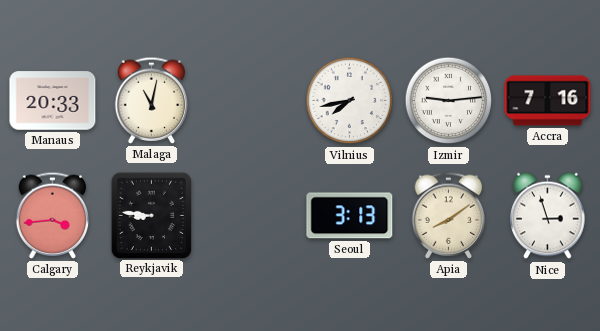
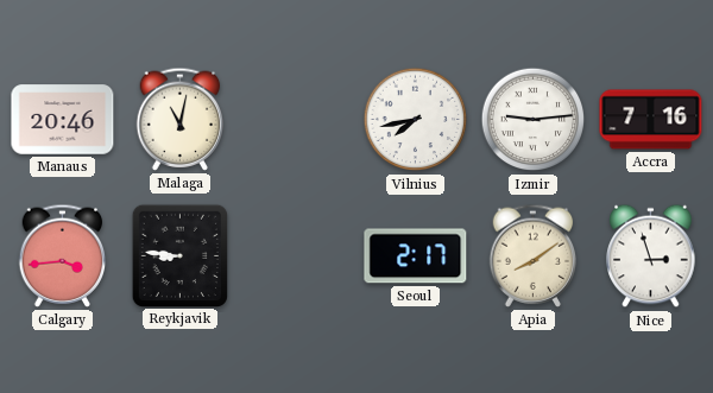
Manaus: 20:33 -> 20:46 (63, 120)
Seoul: 3:13 -> 2:17 (416, 256)
